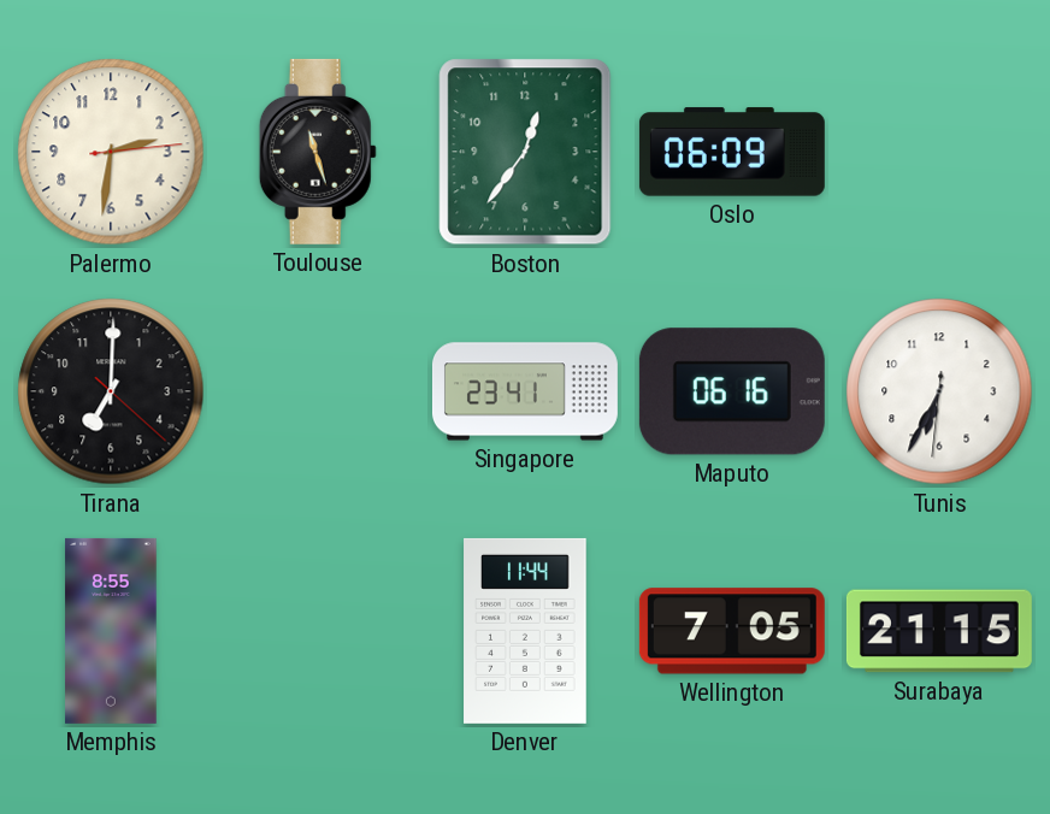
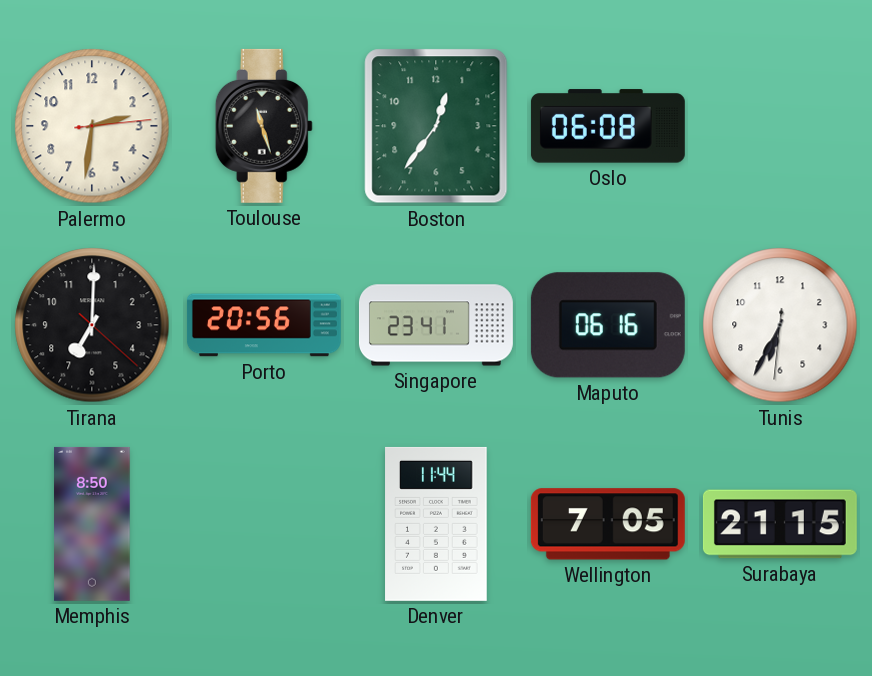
Oslo: 06:09 -> 06:08 (608, 126)
Porto: none -> 20:56 (264, 325)
Memphis: 8:55 -> 8:50 (92, 524)
